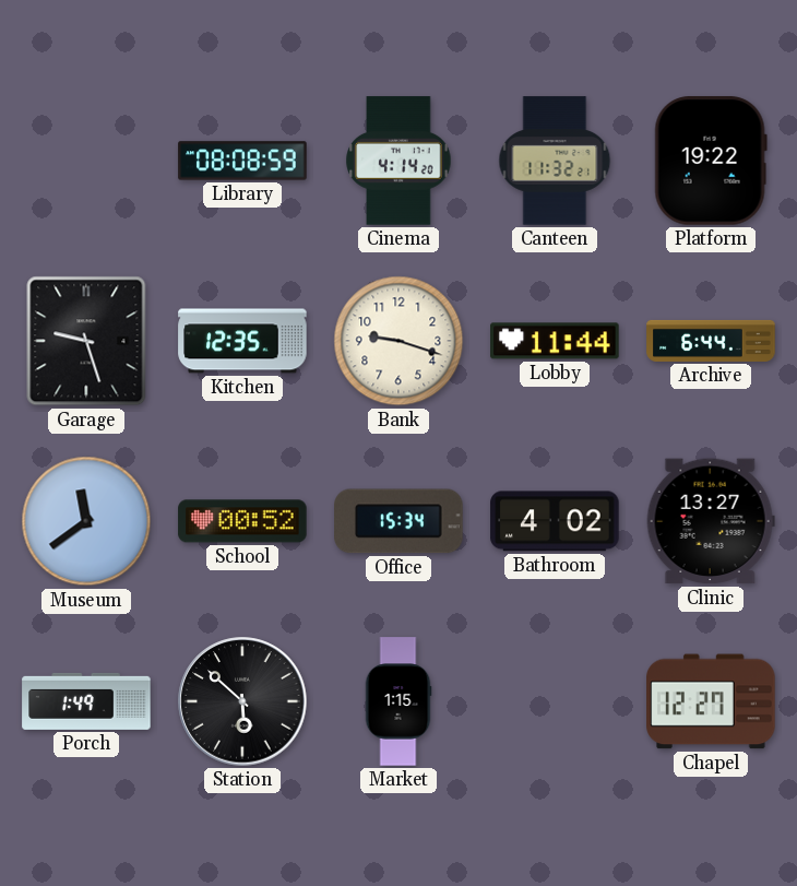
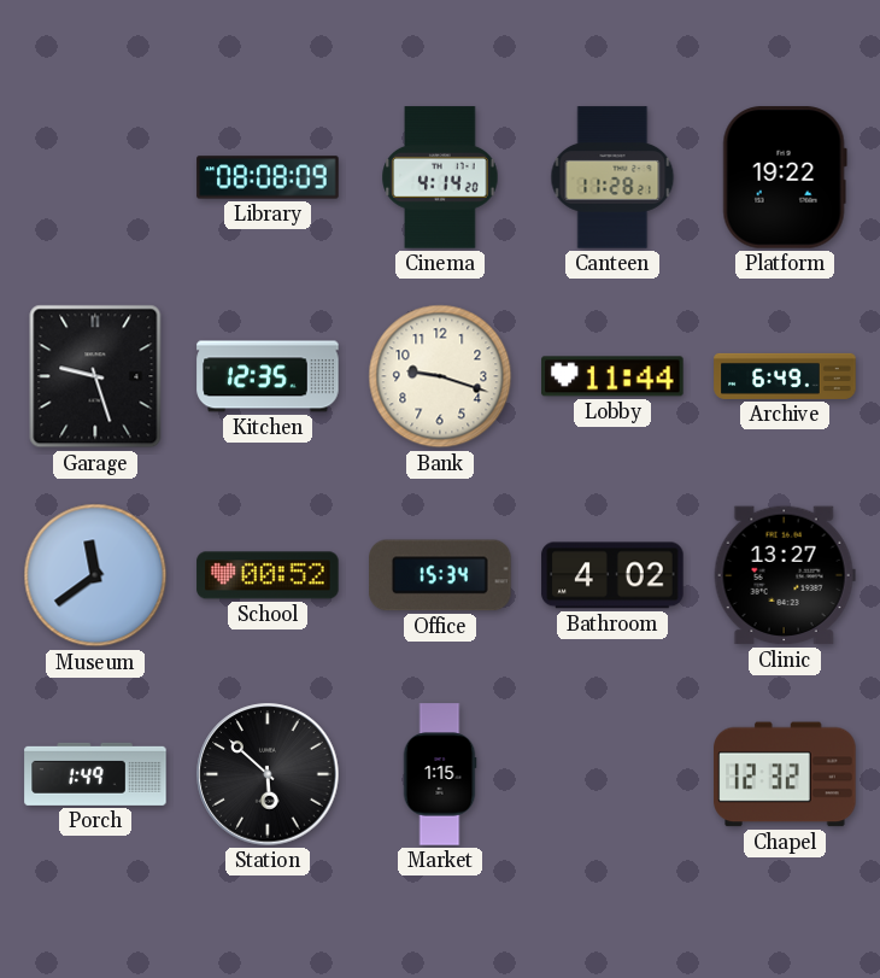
Library: 08:08:59 -> 08:08:09 (268, 177)
Canteen: 11:32 -> 11:28 (612, 177)
Archive: 6:44 -> 6:49 (785, 376)
Chapel: 12:27 -> 12:32 (785, 774)
